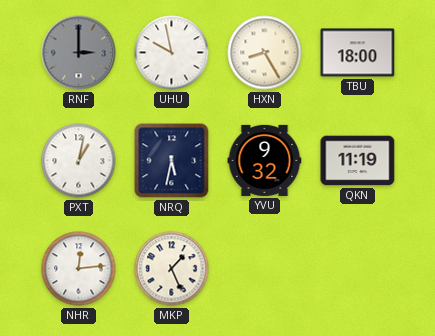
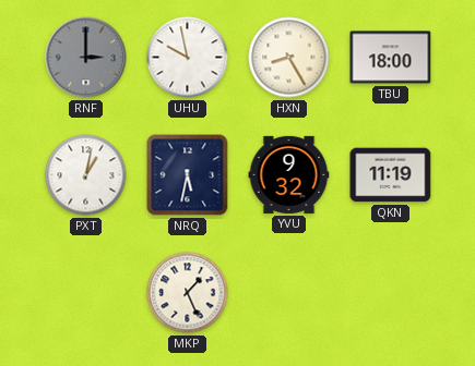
NHR: 12:14 -> none (79, 269)
